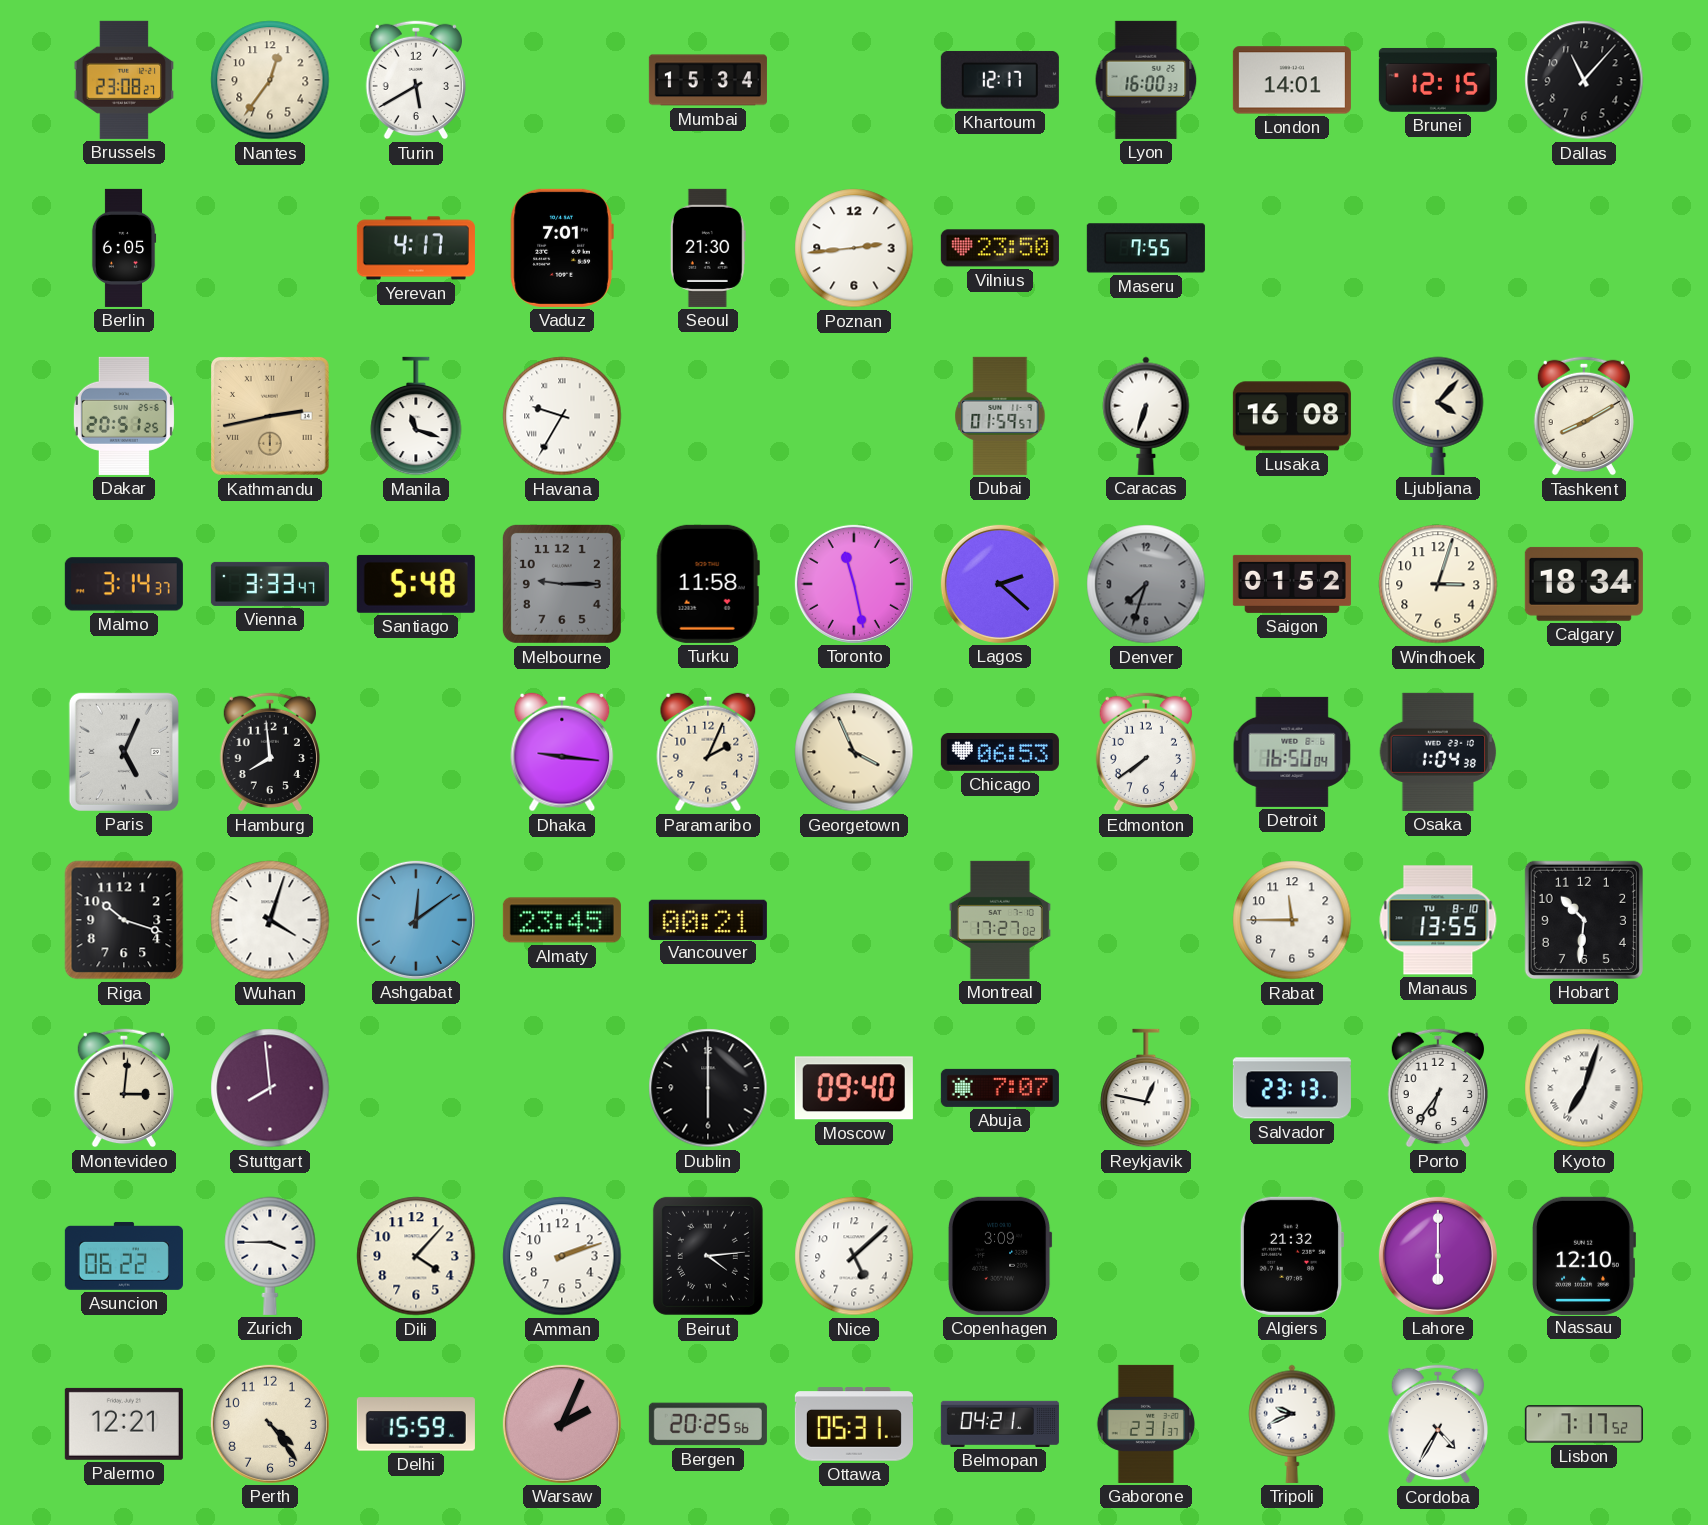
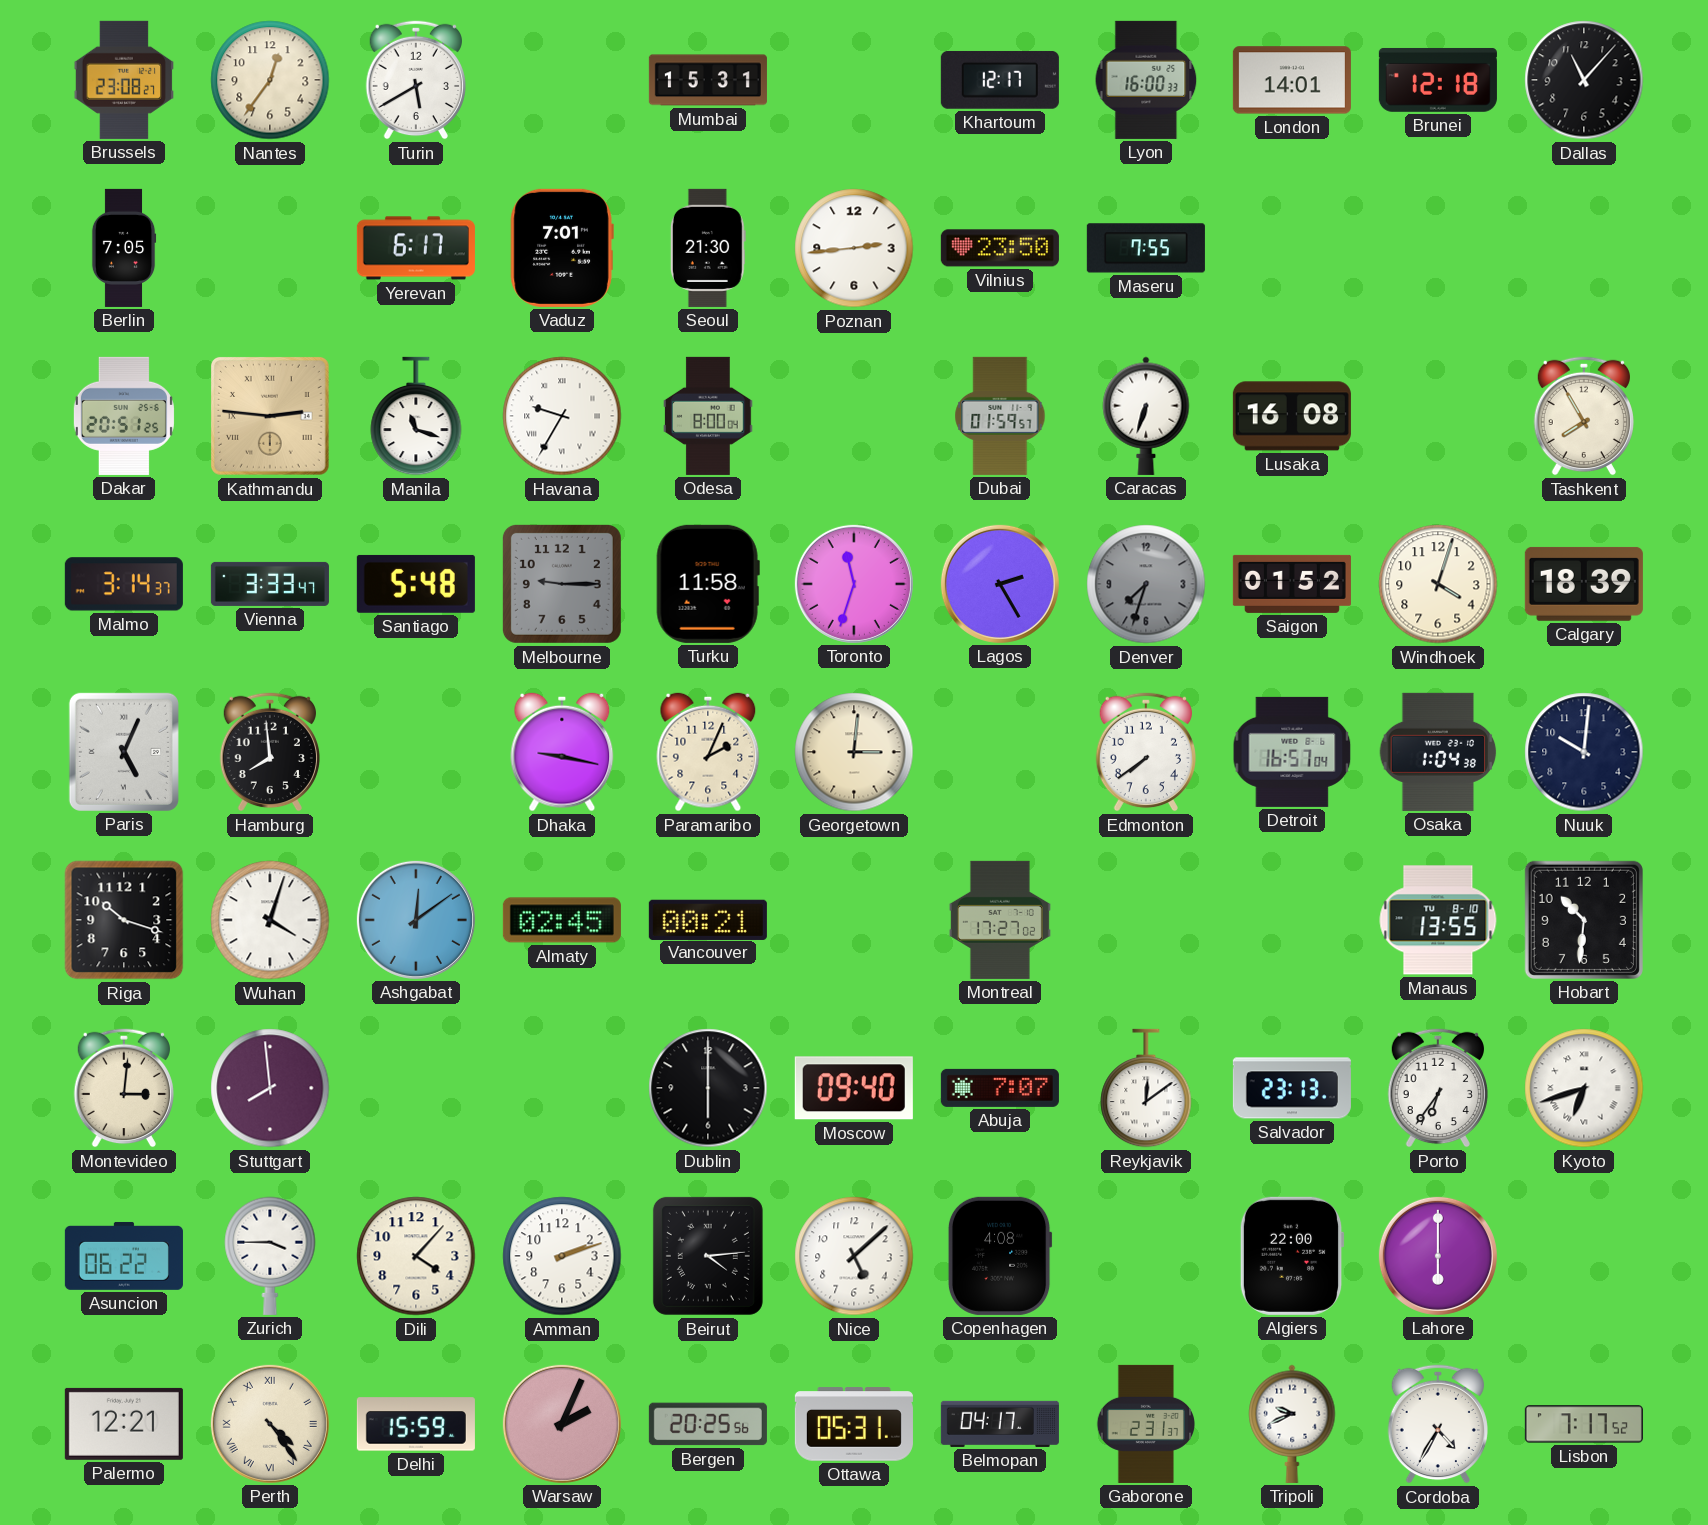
Mumbai: 15:34 -> 15:31 (708, 80)
Brunei: 12:15 -> 12:18 (1438, 80)
Berlin: 6:05 -> 7:05 (124, 248)
Yerevan: 4:17 -> 6:17 (416, 248)
Kathmandu: 2:43 -> 2:46 (270, 416)
Odesa: none -> 8:00 (709, 416)
Ljubljana: 4:07 -> none (1438, 416)
Tashkent: 8:10 -> 7:55 (1584, 416)
Toronto: 11:28 -> 11:33 (854, 584)
Lagos: 2:22 -> 2:25 (1000, 584)
Windhoek: 3:03 -> 4:03 (1438, 584)
Calgary: 18:34 -> 18:39 (1584, 584)
Dhaka: 9:16 -> 9:17 (562, 752)
Georgetown: 3:56 -> 3:01 (854, 752)
Chicago: 06:53 -> none (1000, 752)
Detroit: 16:50 -> 16:57 (1292, 752)
Nuuk: none -> 10:01 (1584, 752)
Almaty: 23:45 -> 02:45 (562, 920)
Rabat: 11:45 -> none (1292, 920)
Reykjavik: 12:47 -> 12:09 (1146, 1088)
Kyoto: 7:03 -> 6:42 (1584, 1088)
Copenhagen: 3:09 -> 4:08 (1000, 1256)
Algiers: 21:32 -> 22:00 (1292, 1256)
Nassau: 12:10 -> none (1583, 1256)
Perth numerals: Arabic -> Roman (270, 1424)
Belmopan: 04:21 -> 04:17 (1000, 1424)
